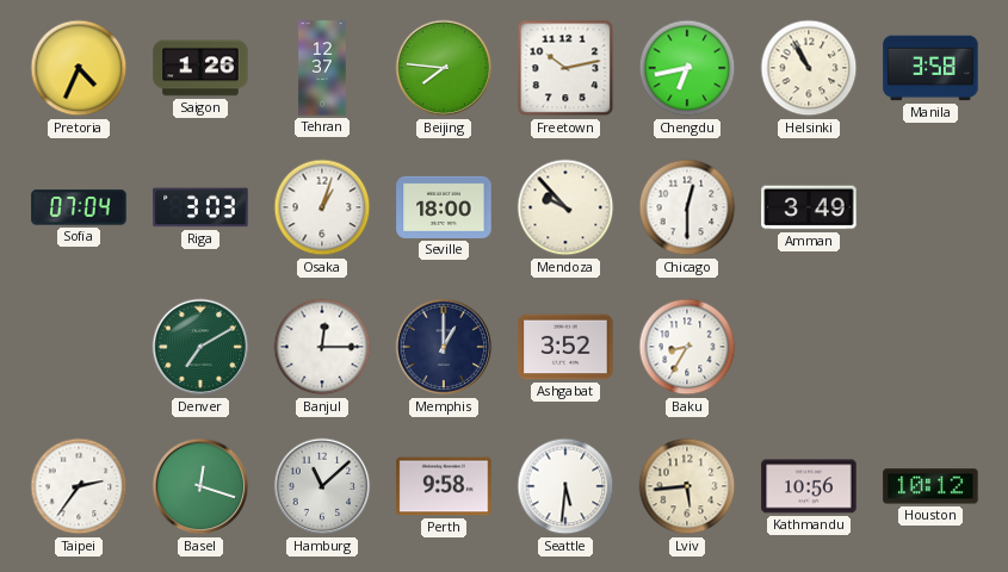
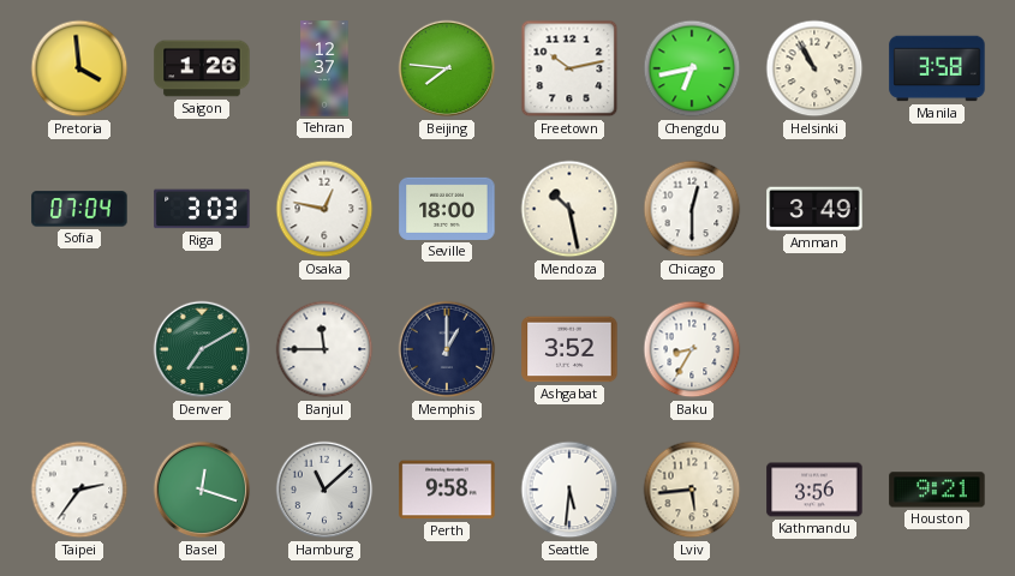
Pretoria: 4:34 -> 3:59 (79, 68)
Osaka: 1:03 -> 12:47 (324, 209)
Mendoza: 9:53 -> 10:28 (569, 209)
Banjul: 12:15 -> 11:45 (324, 349)
Kathmandu: 10:56 -> 3:56 (814, 490)
Houston: 10:12 -> 9:21 (937, 490)
